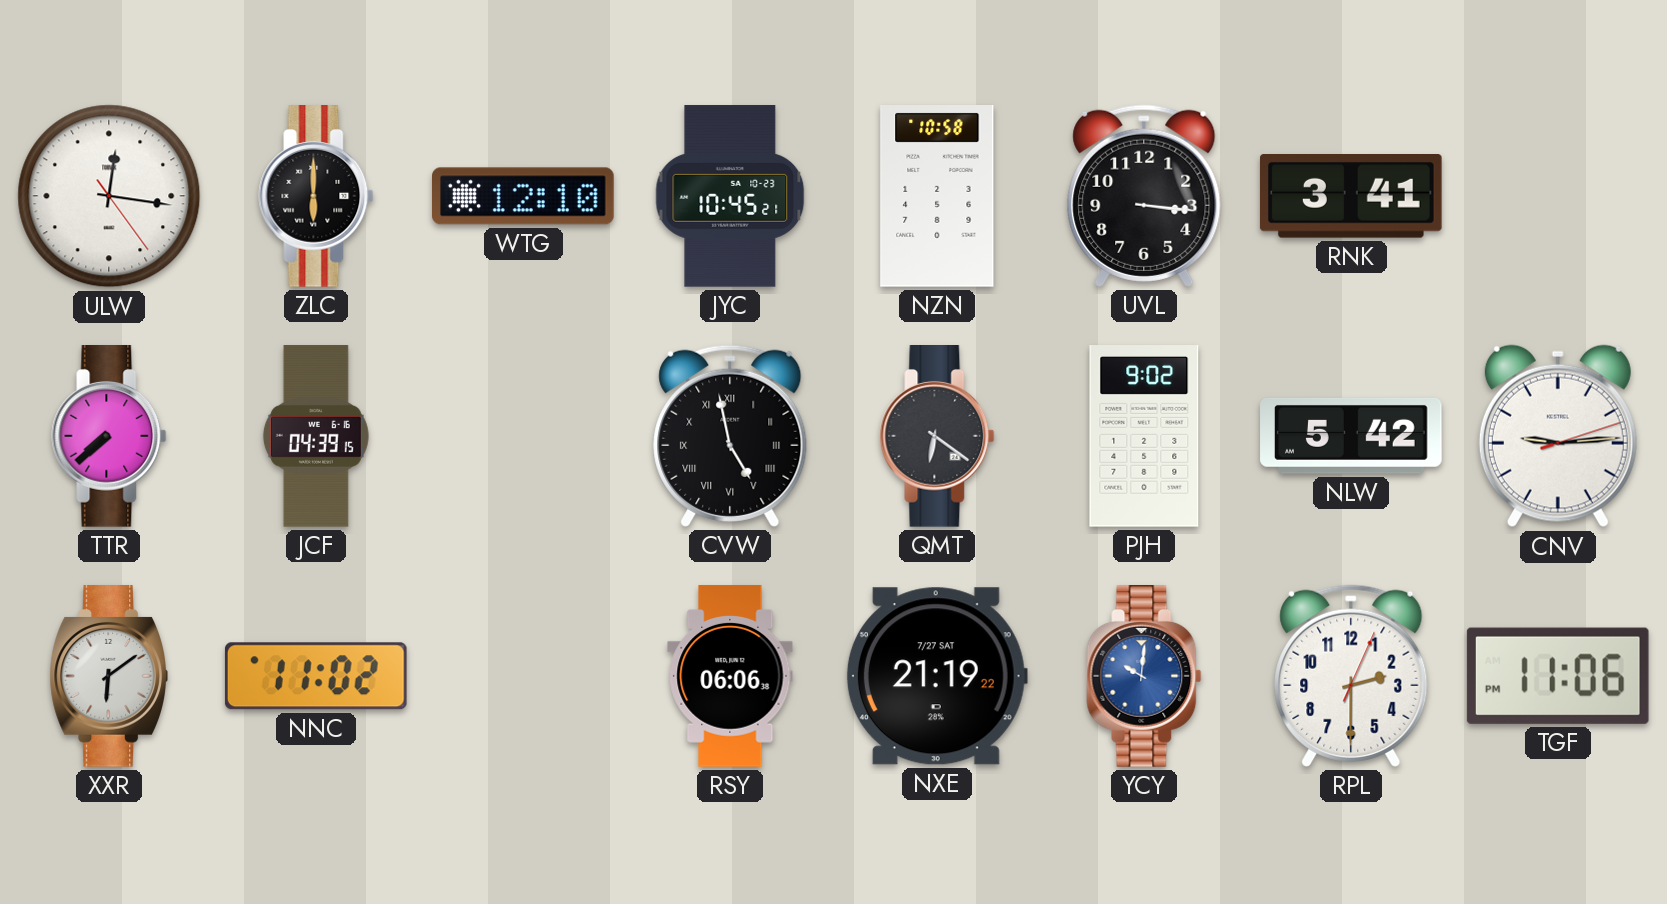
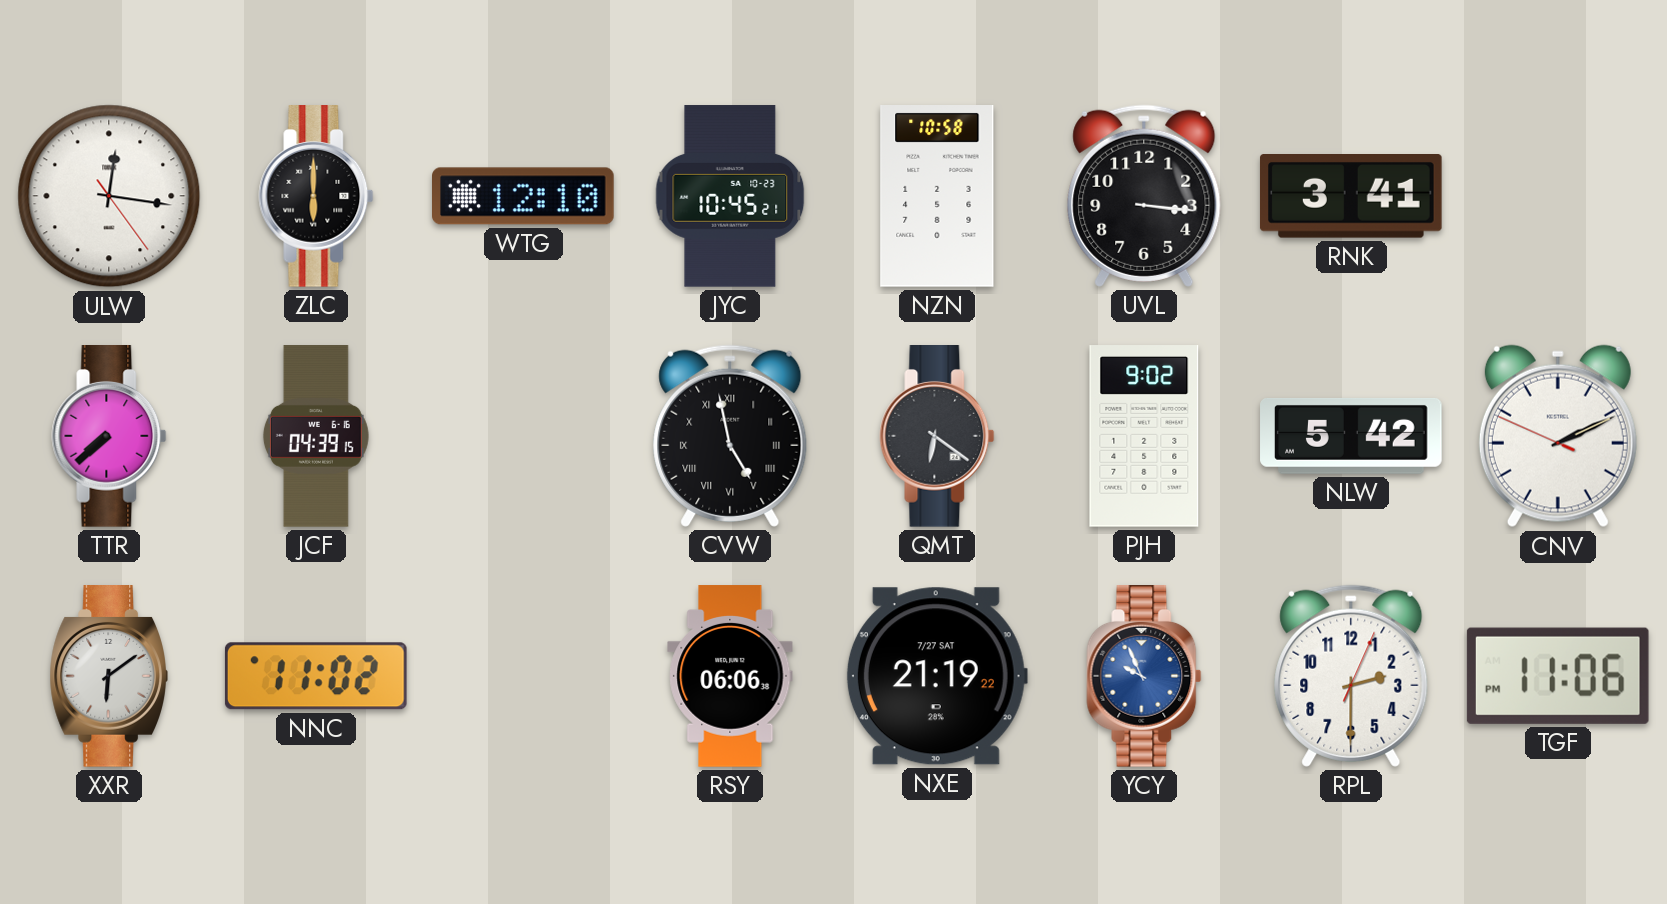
CNV: 9:14 -> 2:10 (1558, 436)
YCY: 10:01 -> 9:56 (1144, 677)
